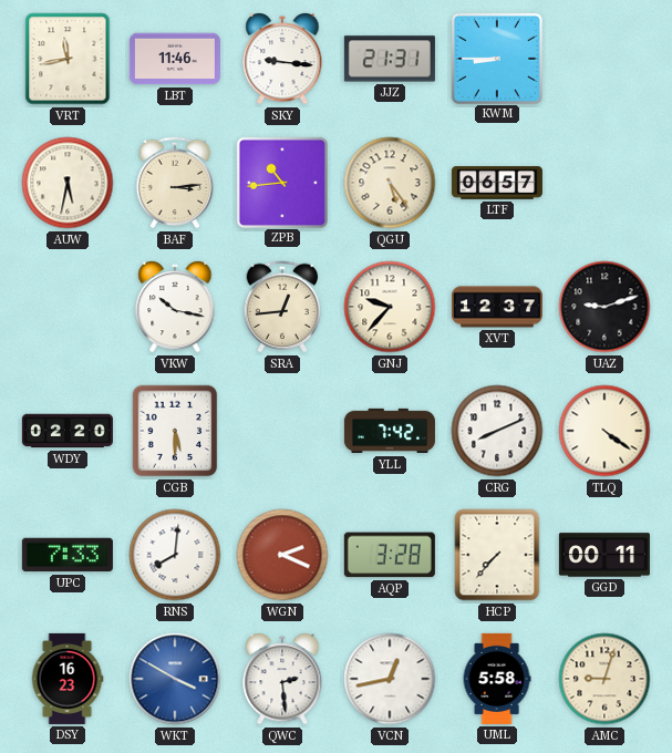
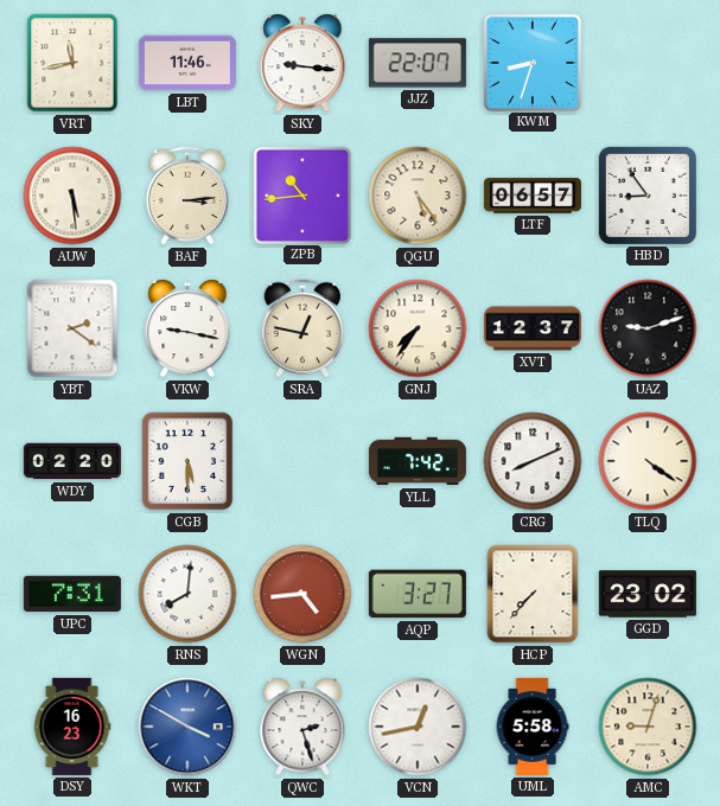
JJZ: 21:31 -> 22:07 (418, 63)
KWM: 8:45 -> 8:33 (531, 62)
AUW: 5:32 -> 5:29 (72, 196)
HBD: none -> 8:54 (648, 196)
YBT: none -> 2:21 (72, 328)
VKW: 10:17 -> 9:17 (187, 330)
SRA: 12:44 -> 12:47 (302, 328)
GNJ: 9:37 -> 7:36 (418, 328)
UPC: 7:33 -> 7:31 (72, 594)
WGN: 2:19 -> 4:44 (302, 594)
AQP: 3:28 -> 3:27 (418, 594)
GGD: 00:11 -> 23:02 (648, 594)
QWC: 2:29 -> 2:27 (302, 728)
